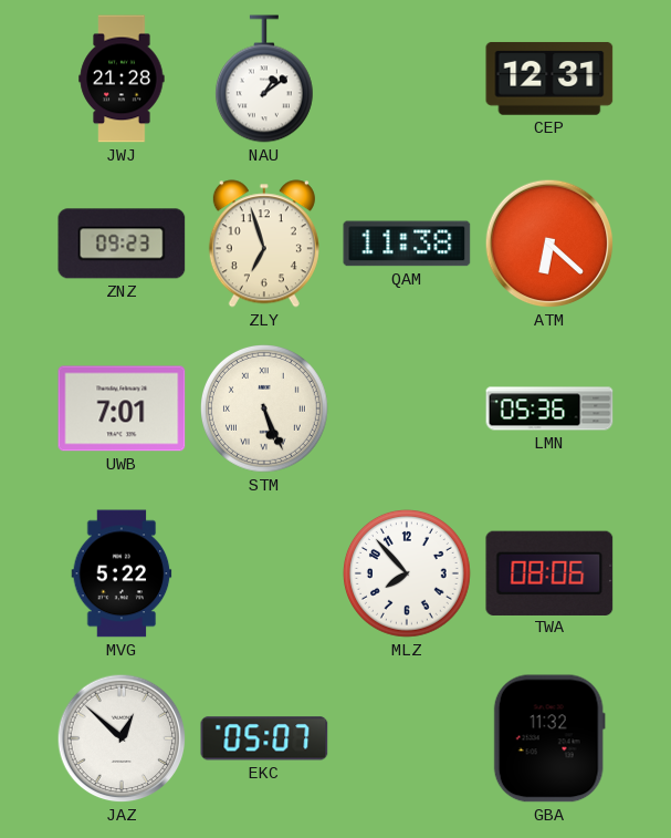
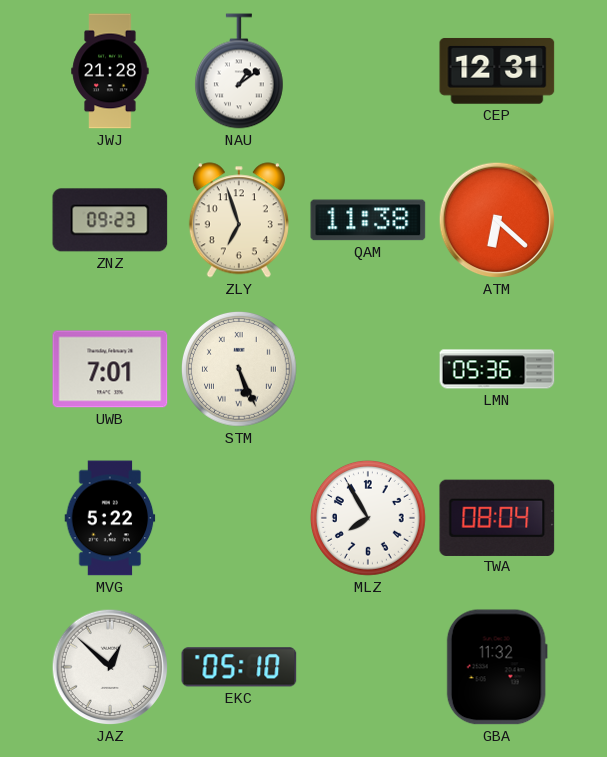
MLZ: 7:53 -> 7:55 (369, 519)
TWA: 08:06 -> 08:04 (497, 517)
EKC: 05:07 -> 05:10 (239, 667)
